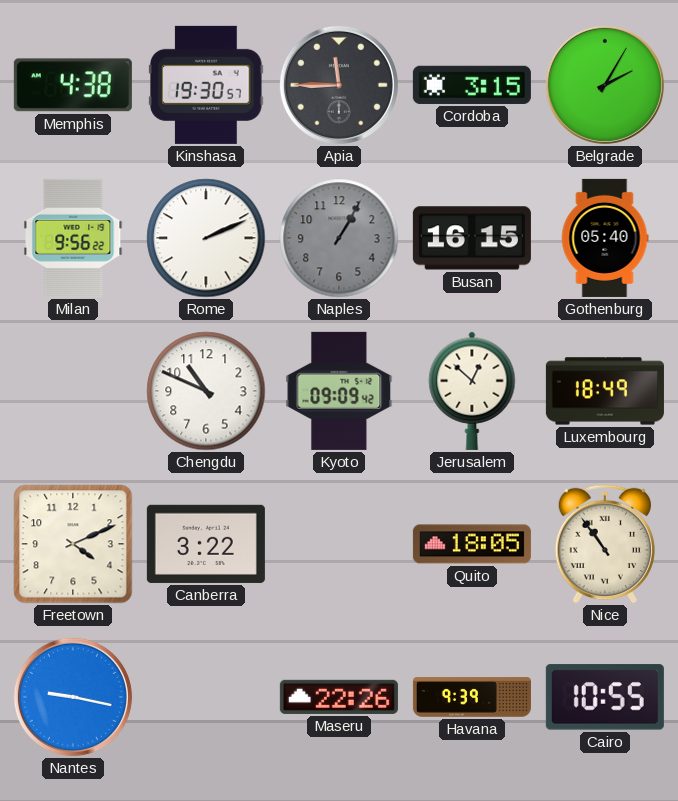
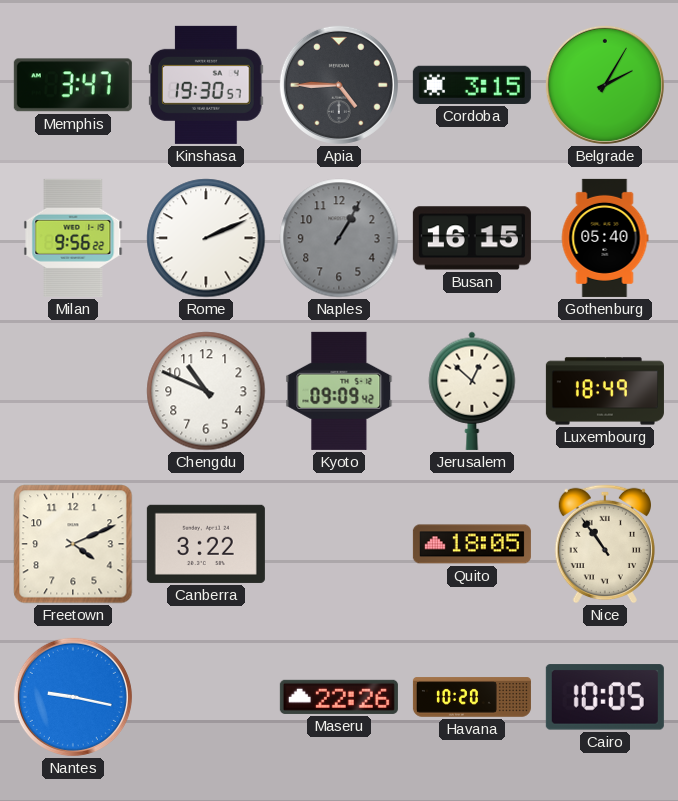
Memphis: 4:38 -> 3:47 (73, 85)
Apia: 11:45 -> 4:45 (339, 85)
Havana: 9:39 -> 10:20 (472, 697)
Cairo: 10:55 -> 10:05 (605, 697)
